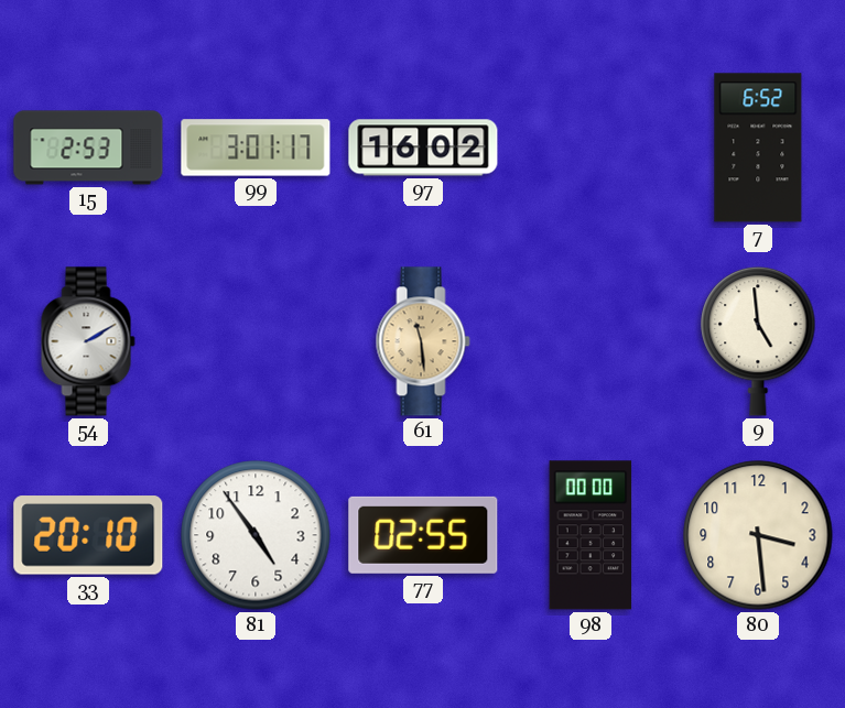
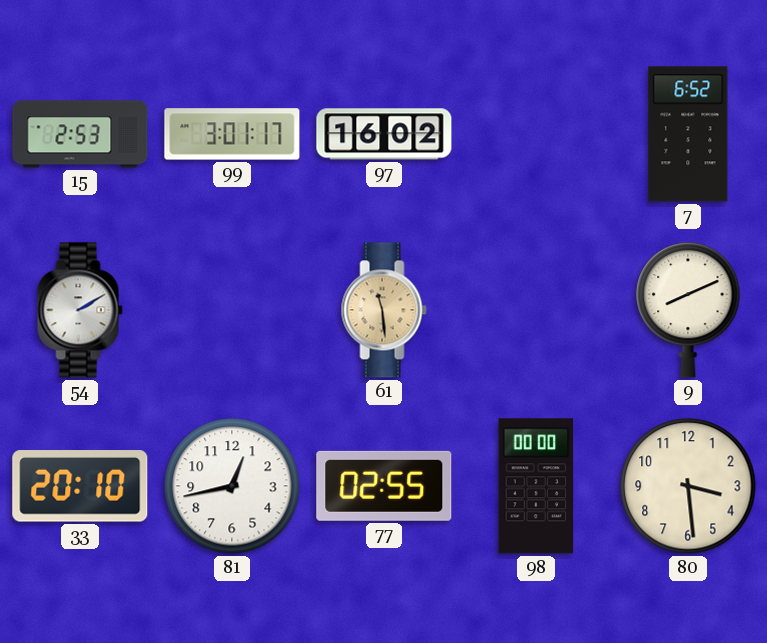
9: 4:59 -> 8:11 (688, 310)
81: 4:54 -> 12:43 (232, 486)
